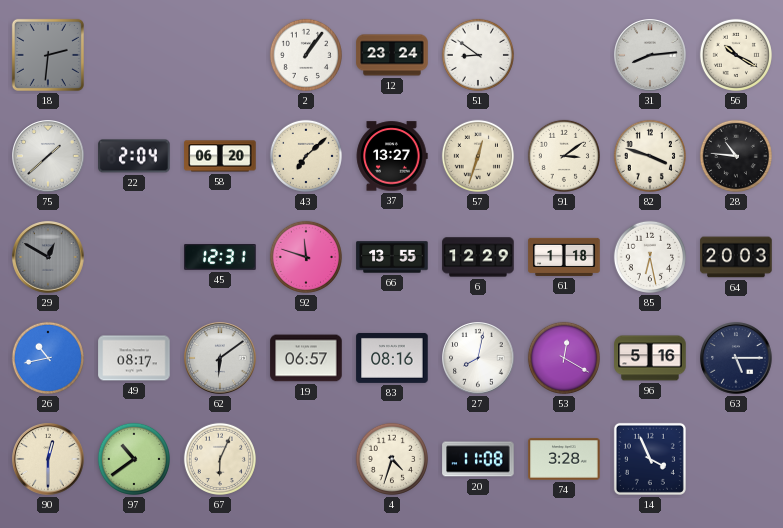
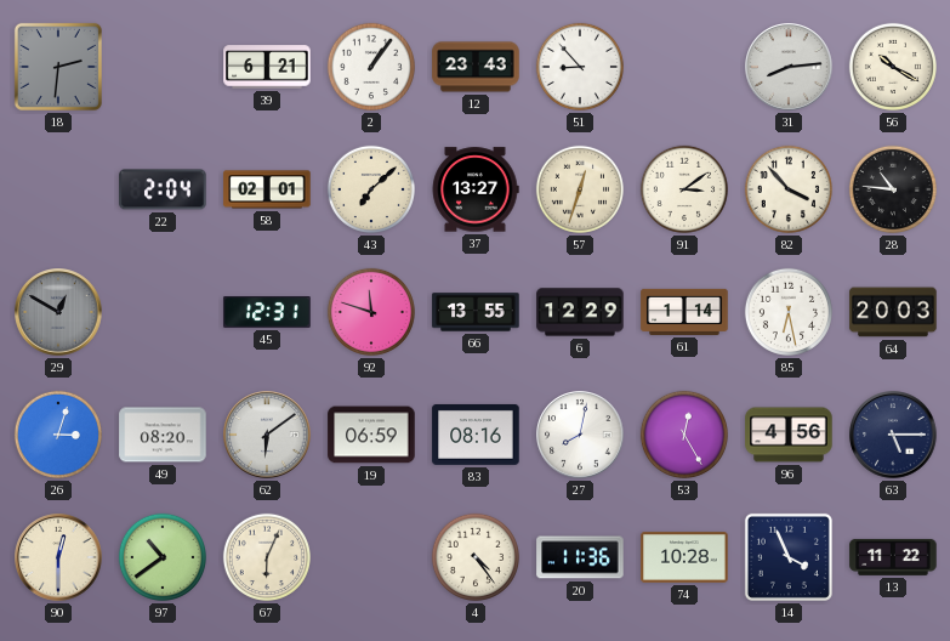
39: none -> 6:21 (267, 67)
12: 23:24 -> 23:43 (476, 67)
51: 8:51 -> 8:53 (580, 67)
75: 1:38 -> none (48, 156)
58: 06:20 -> 02:01 (267, 189)
82: 3:48 -> 3:53 (789, 189)
61: 1:18 -> 1:14 (684, 312)
26: 10:43 -> 3:03 (58, 435)
49: 08:17 -> 08:20 (163, 435)
19: 06:57 -> 06:59 (371, 435)
53: 12:20 -> 12:25 (684, 435)
96: 5:16 -> 4:56 (789, 435)
4: 4:33 -> 4:24 (476, 557)
20: 11:08 -> 11:36 (580, 557)
74: 3:28 -> 10:28 (684, 557)
13: none -> 11:22 (893, 557)
